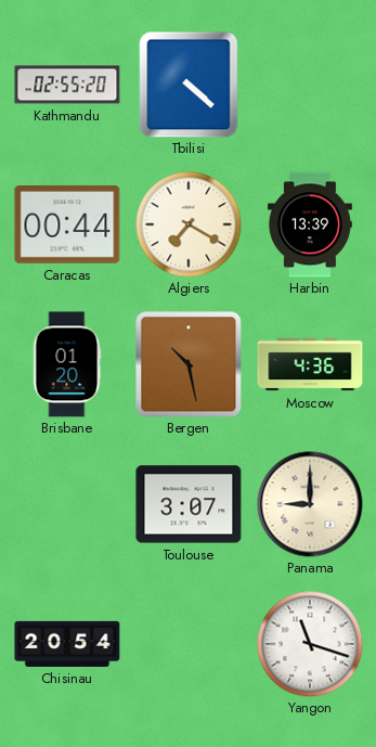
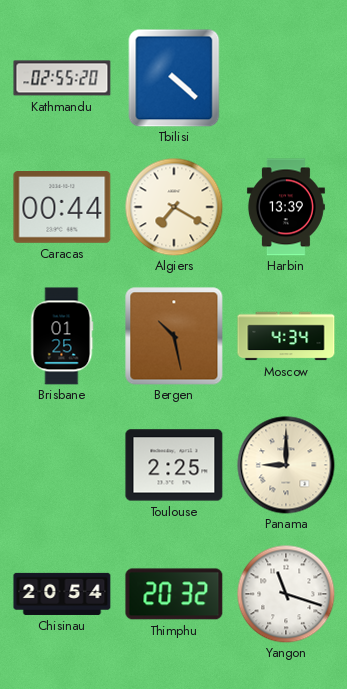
Brisbane: 01:20 -> 01:25 (62, 336)
Moscow: 4:36 -> 4:34 (286, 336)
Toulouse: 3:07 -> 2:25 (174, 465)
Thimphu: none -> 20:32 (174, 594)
